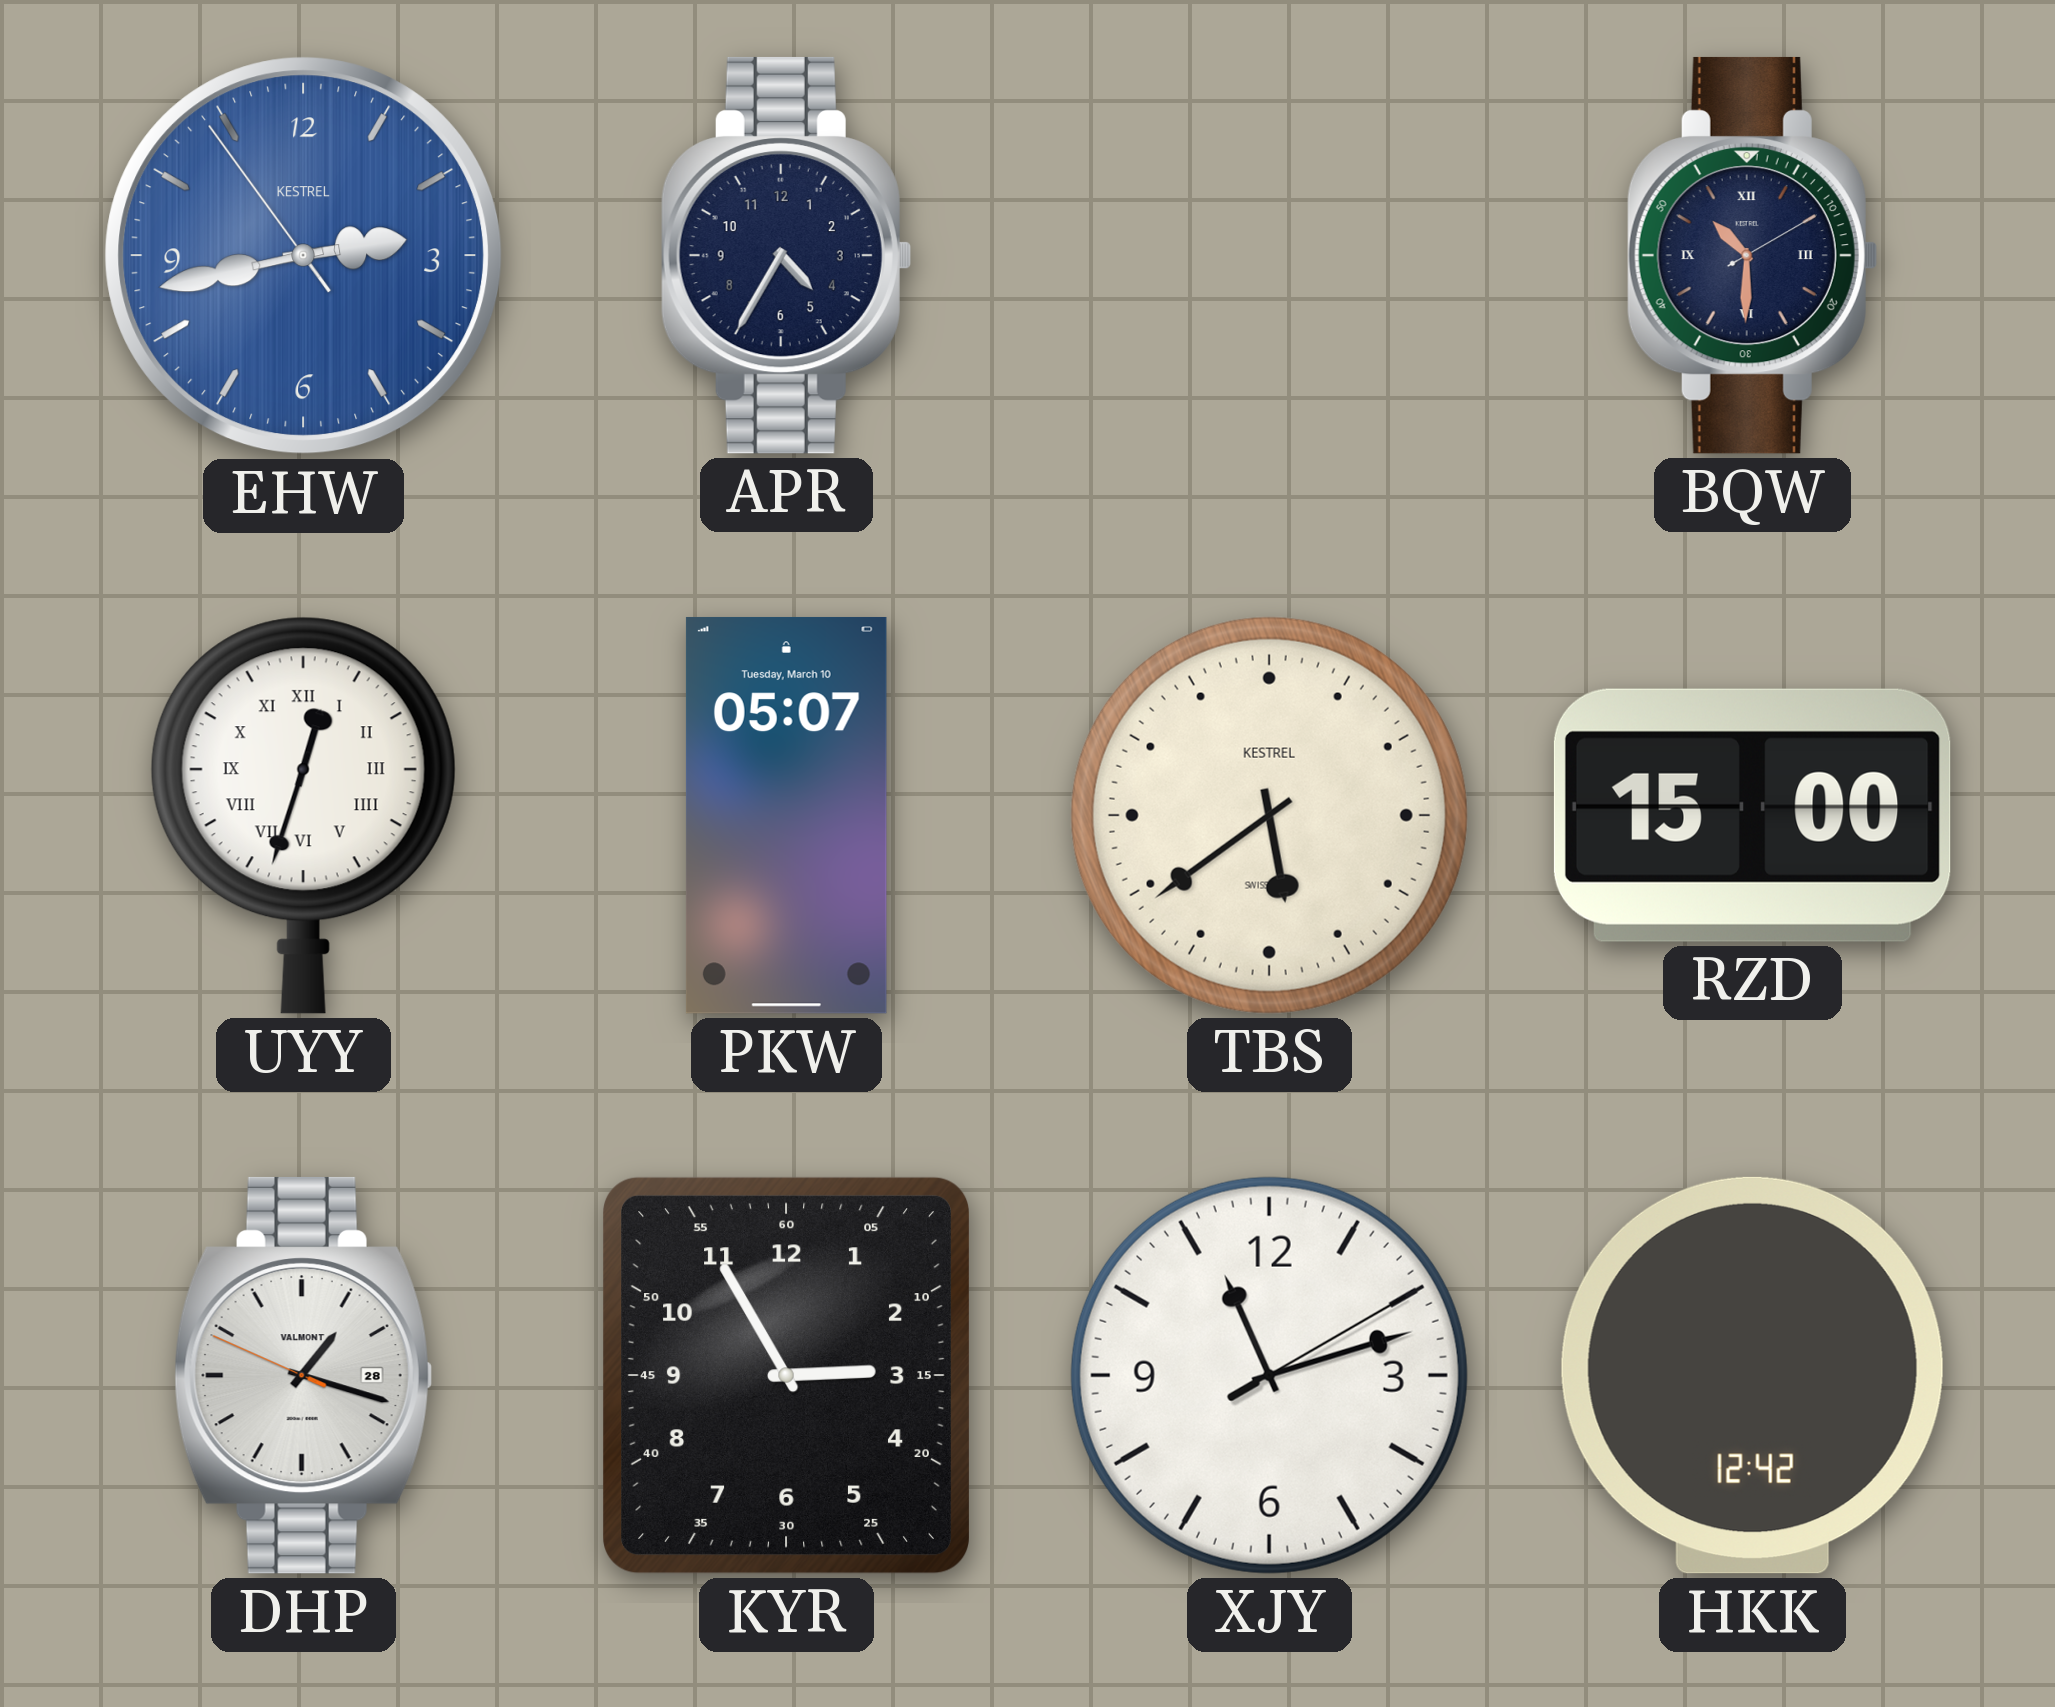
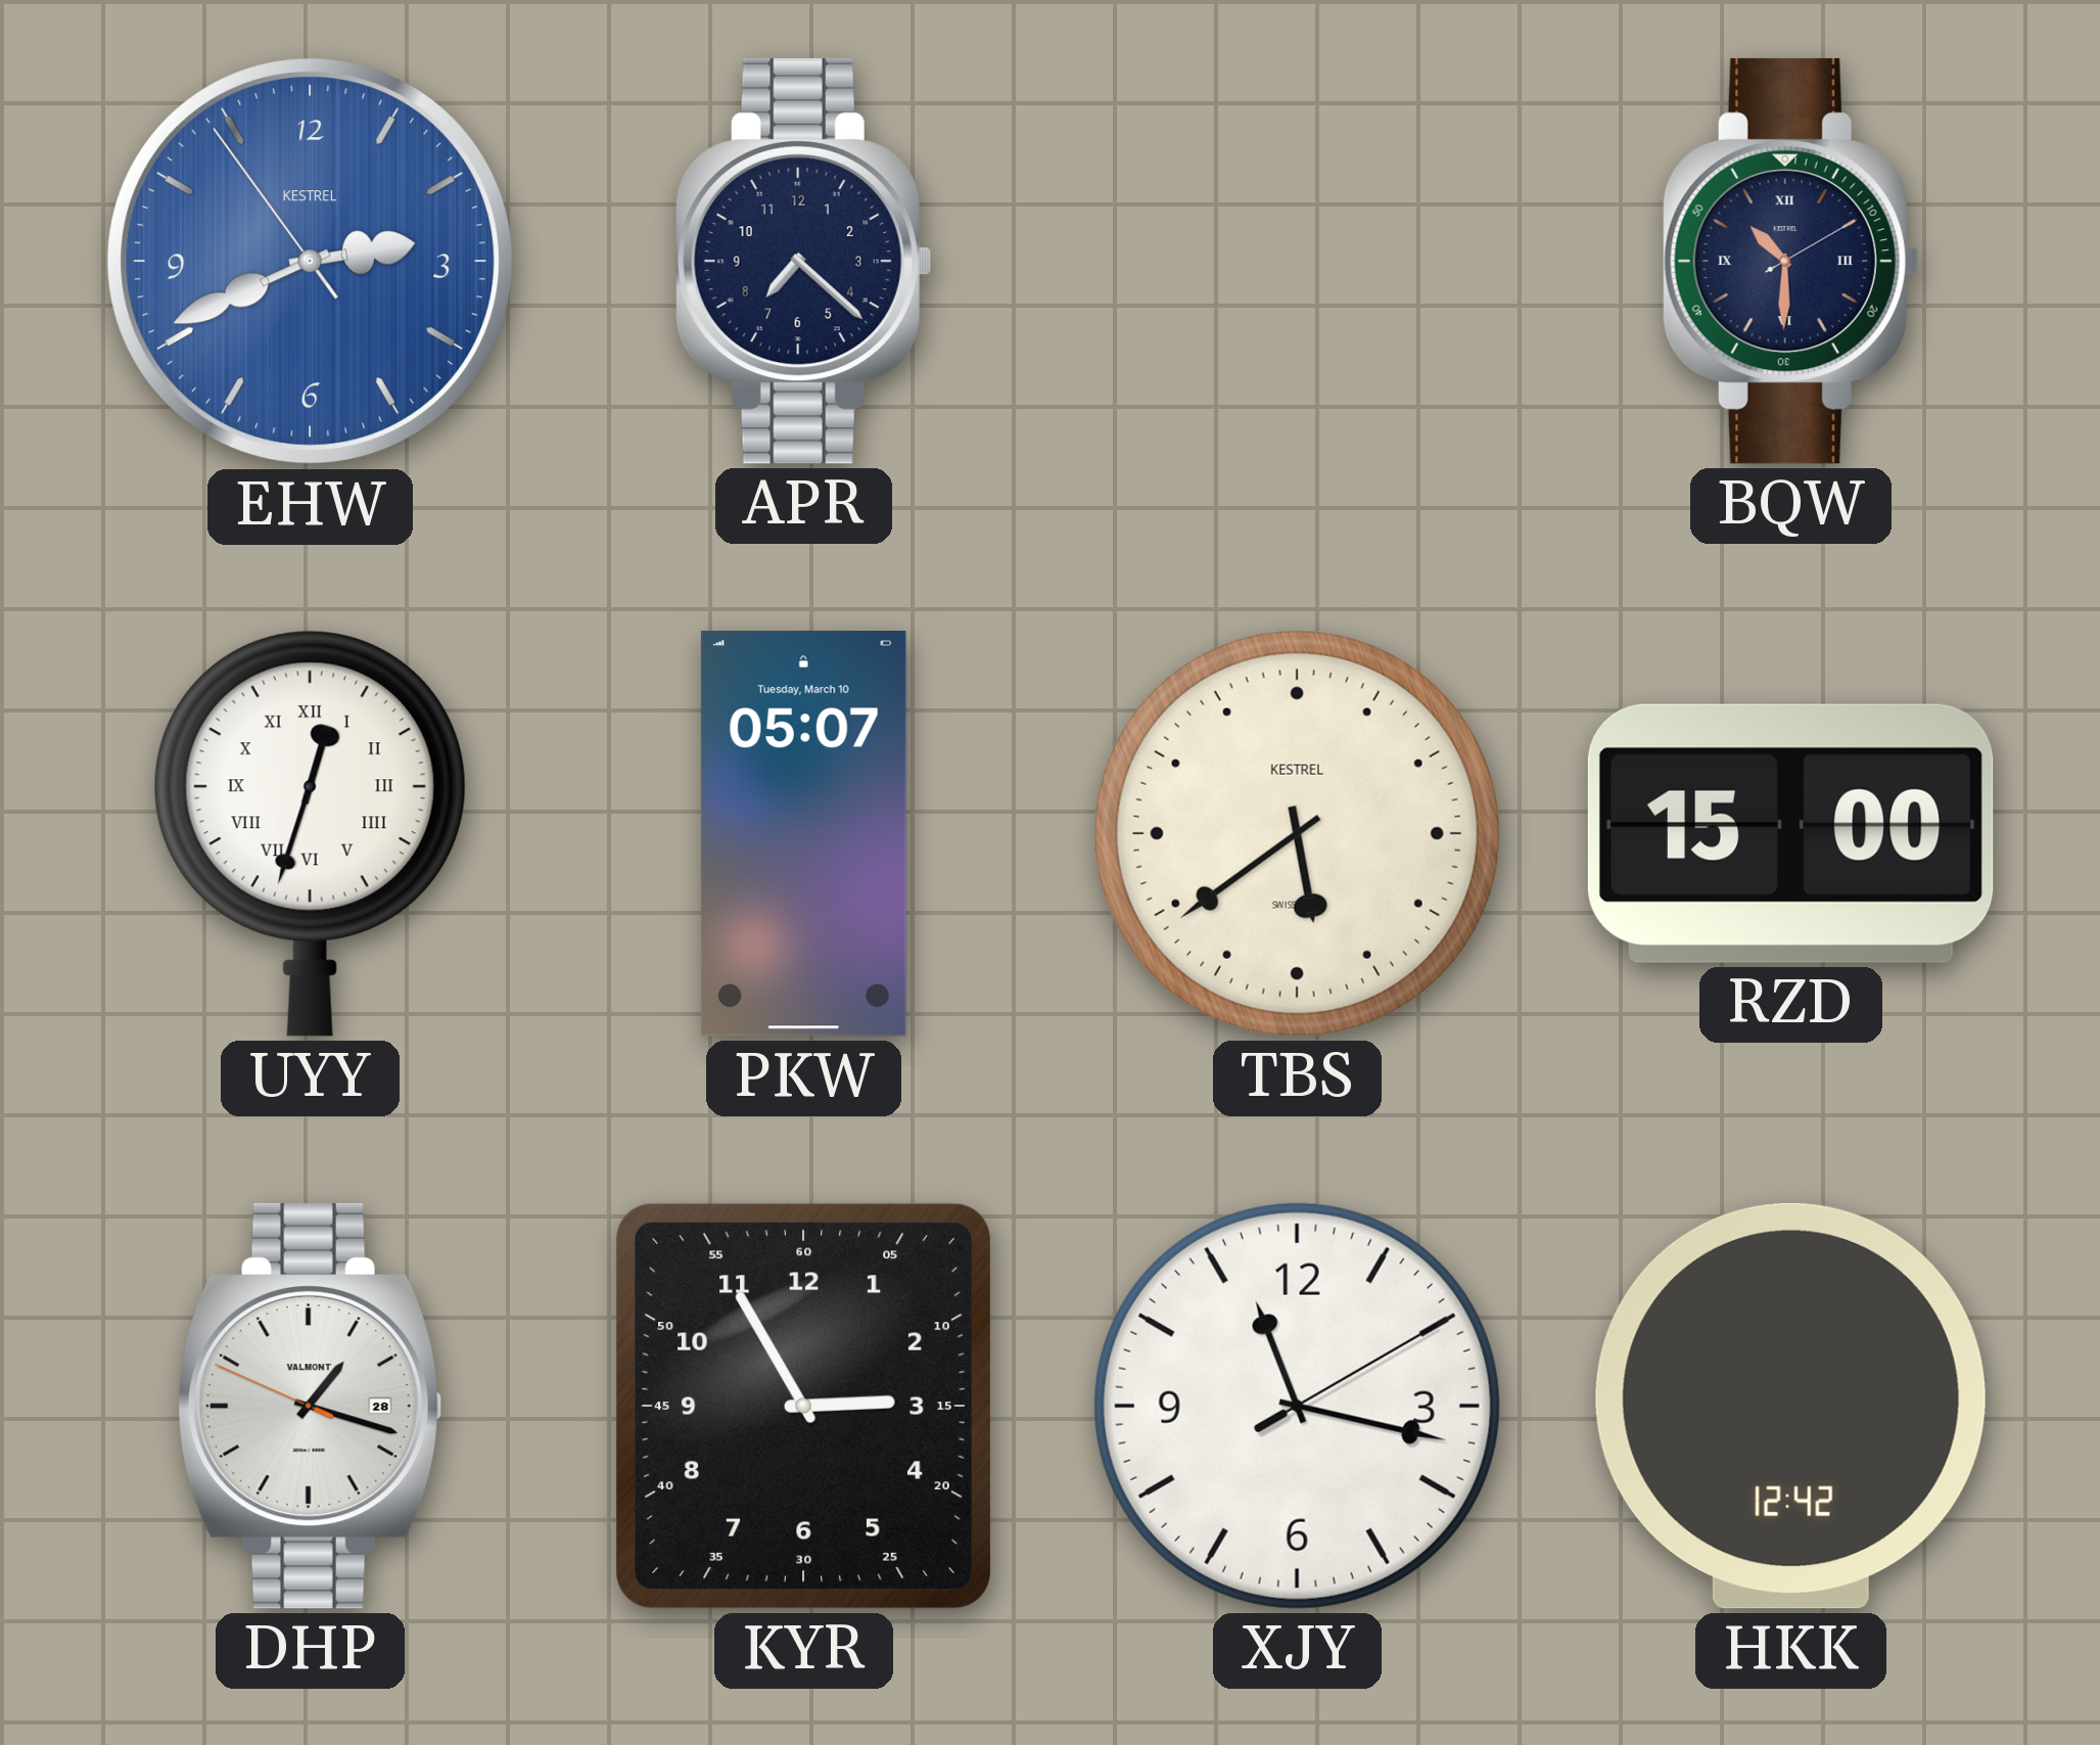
EHW: 2:42 -> 2:40 (311, 262)
APR: 4:35 -> 7:22 (803, 261)
XJY: 11:12 -> 11:17 (1297, 1406)
